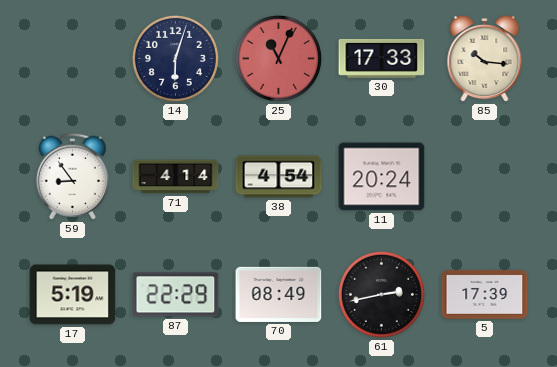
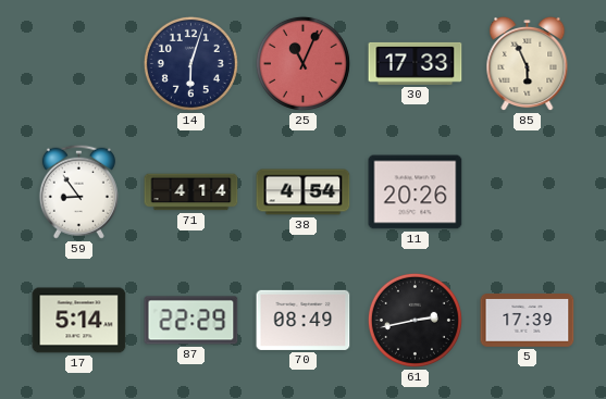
85: 10:16 -> 5:56 (528, 64)
11: 20:24 -> 20:26 (416, 192)
17: 5:19 -> 5:14 (79, 321)
